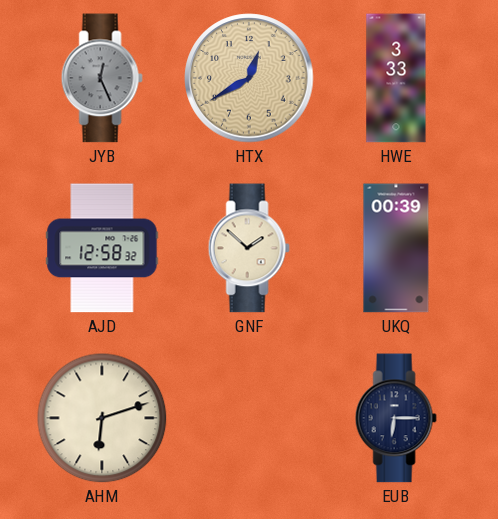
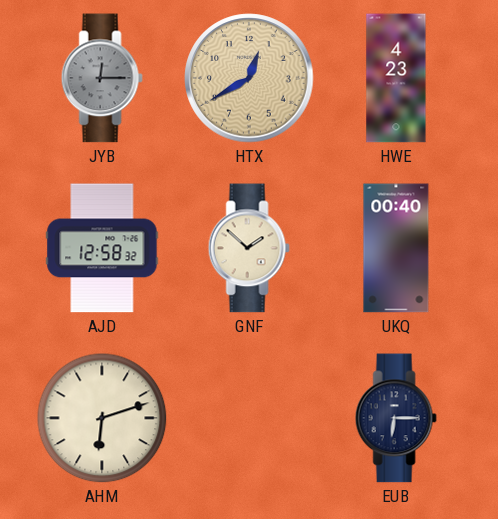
JYB: 12:26 -> 12:15 (102, 78)
HWE: 3:33 -> 4:23 (396, 78)
UKQ: 00:39 -> 00:40 (396, 248)
